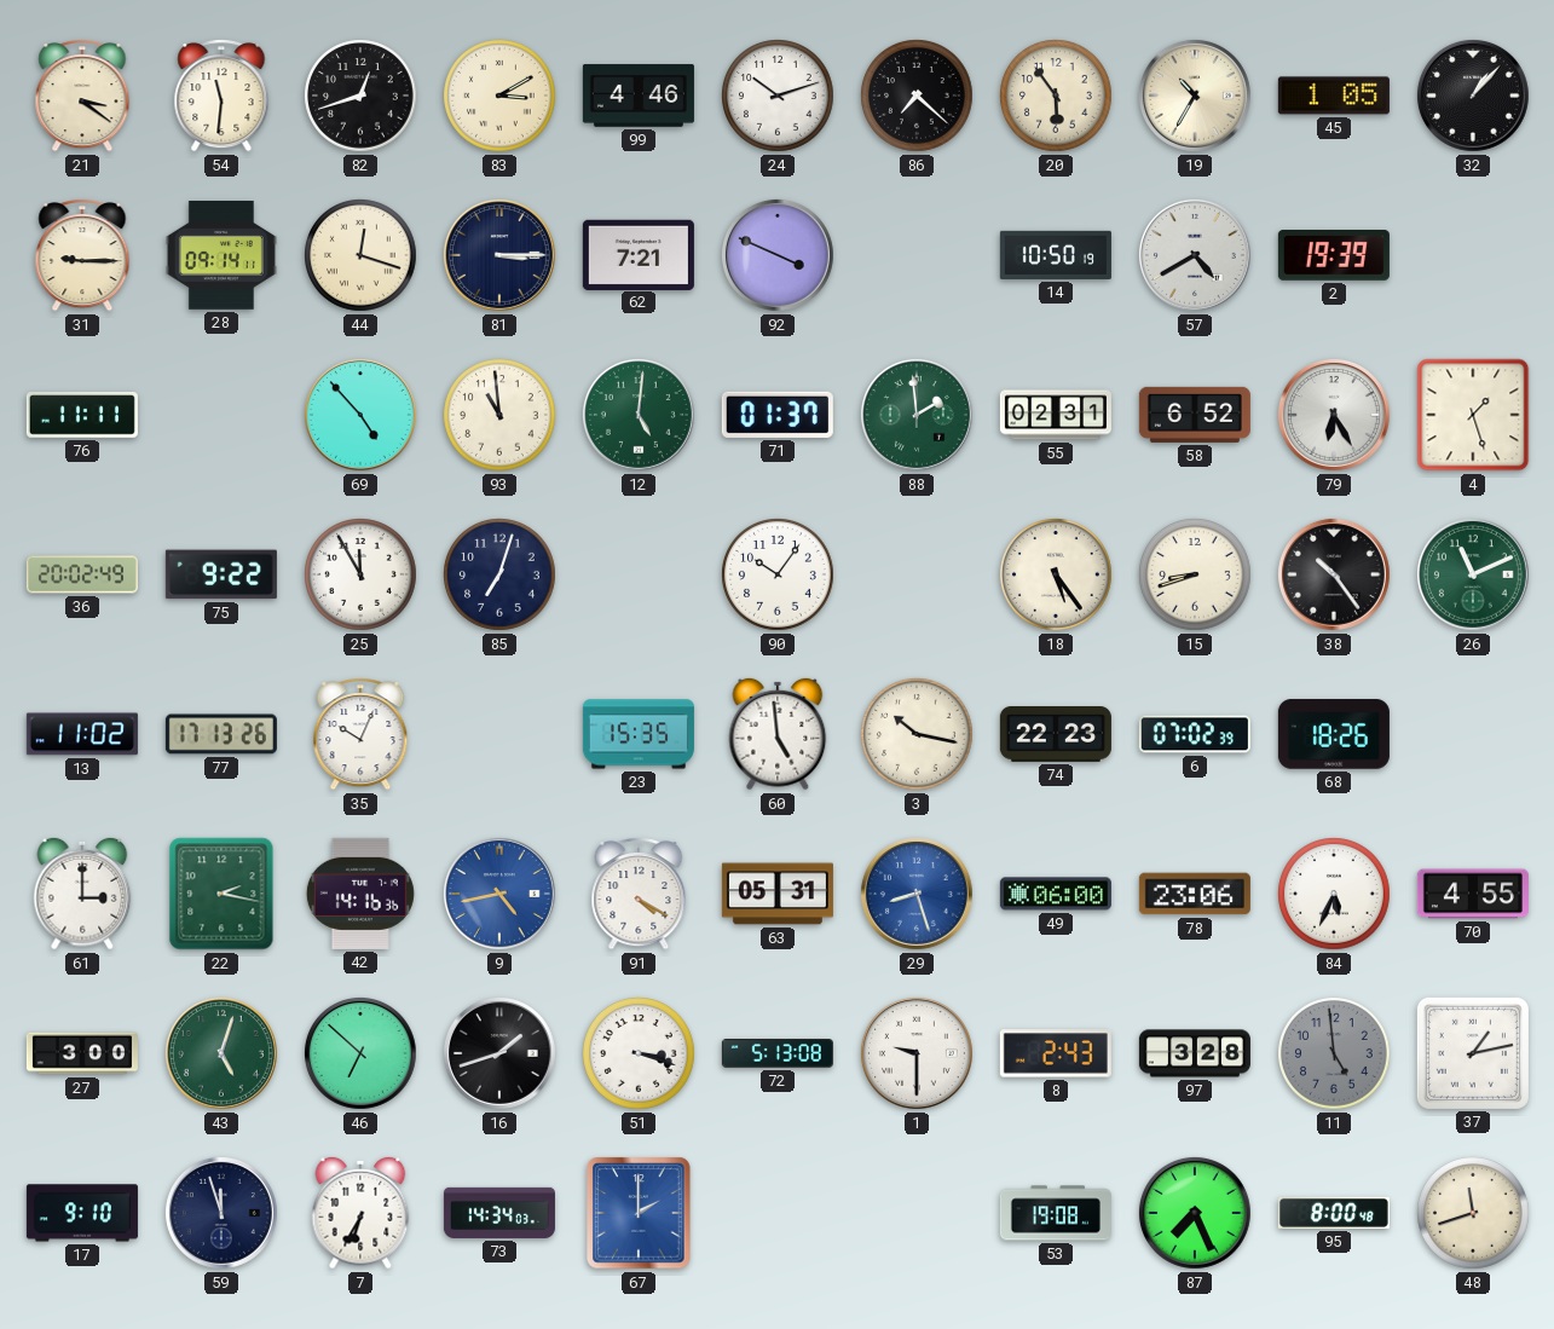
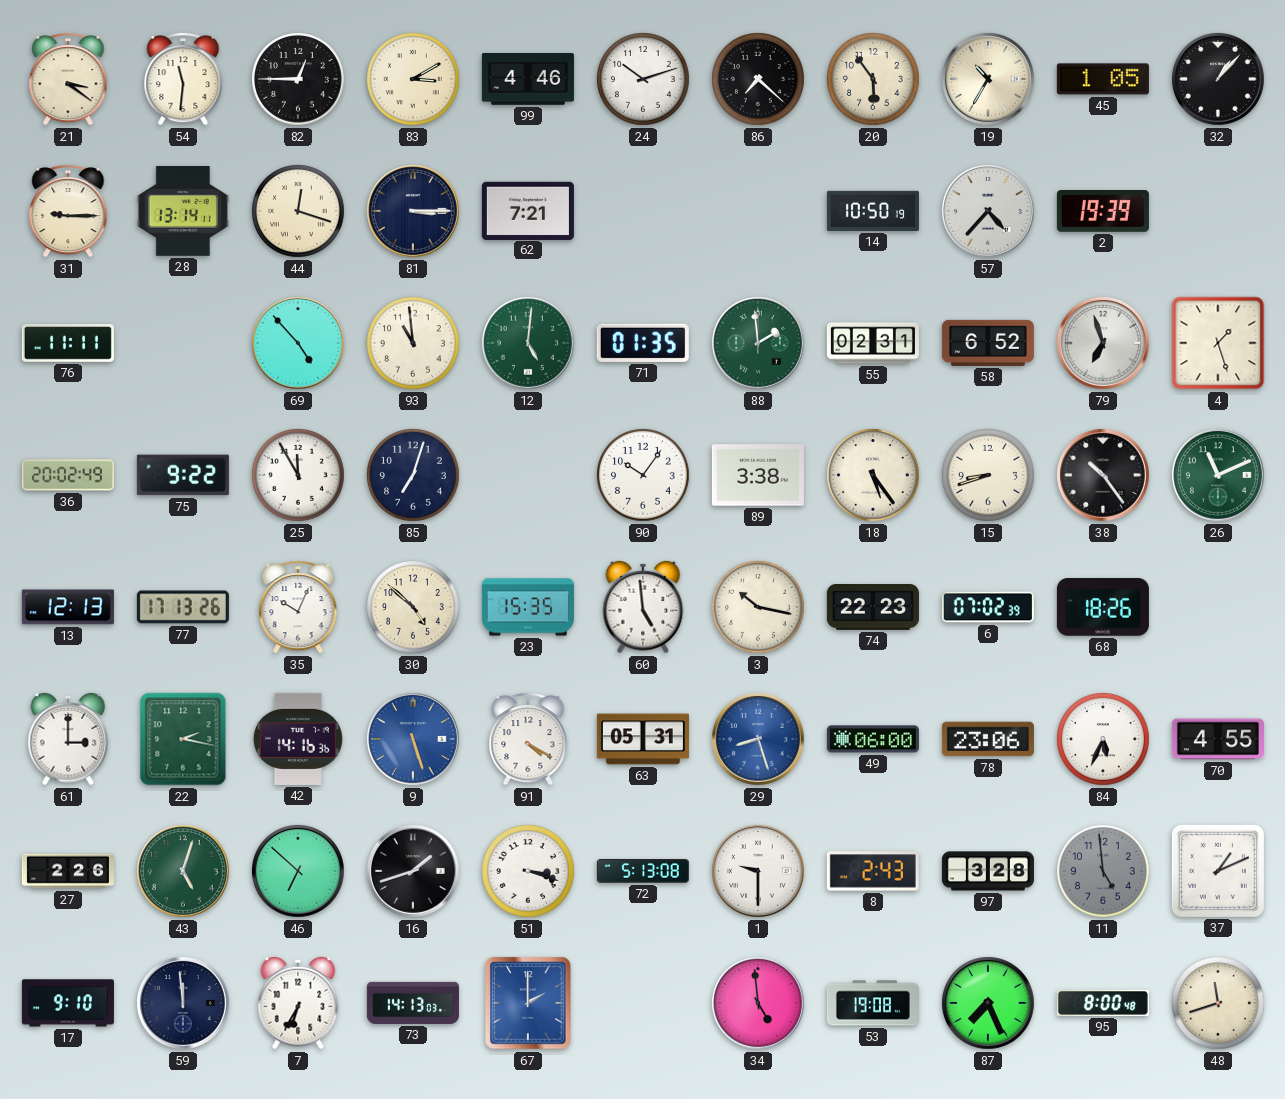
82: 12:42 -> 12:45 (299, 80)
28: 09:14 -> 13:14 (183, 211)
92: 3:49 -> none (778, 255)
57: 4:40 -> 4:37 (988, 211)
71: 01:37 -> 01:35 (643, 343)
79: 6:25 -> 6:57 (1103, 343)
89: none -> 3:38 (758, 475)
13: 11:02 -> 12:13 (68, 607)
30: none -> 4:52 (414, 608)
9: 4:43 -> 5:27 (413, 739)
27: 3:00 -> 2:26 (68, 871)
37: 1:13 -> 1:11 (1218, 871)
59: 11:57 -> 11:59 (183, 1003)
73: 14:34 -> 14:13 (413, 1003)
34: none -> 4:59 (758, 1003)
